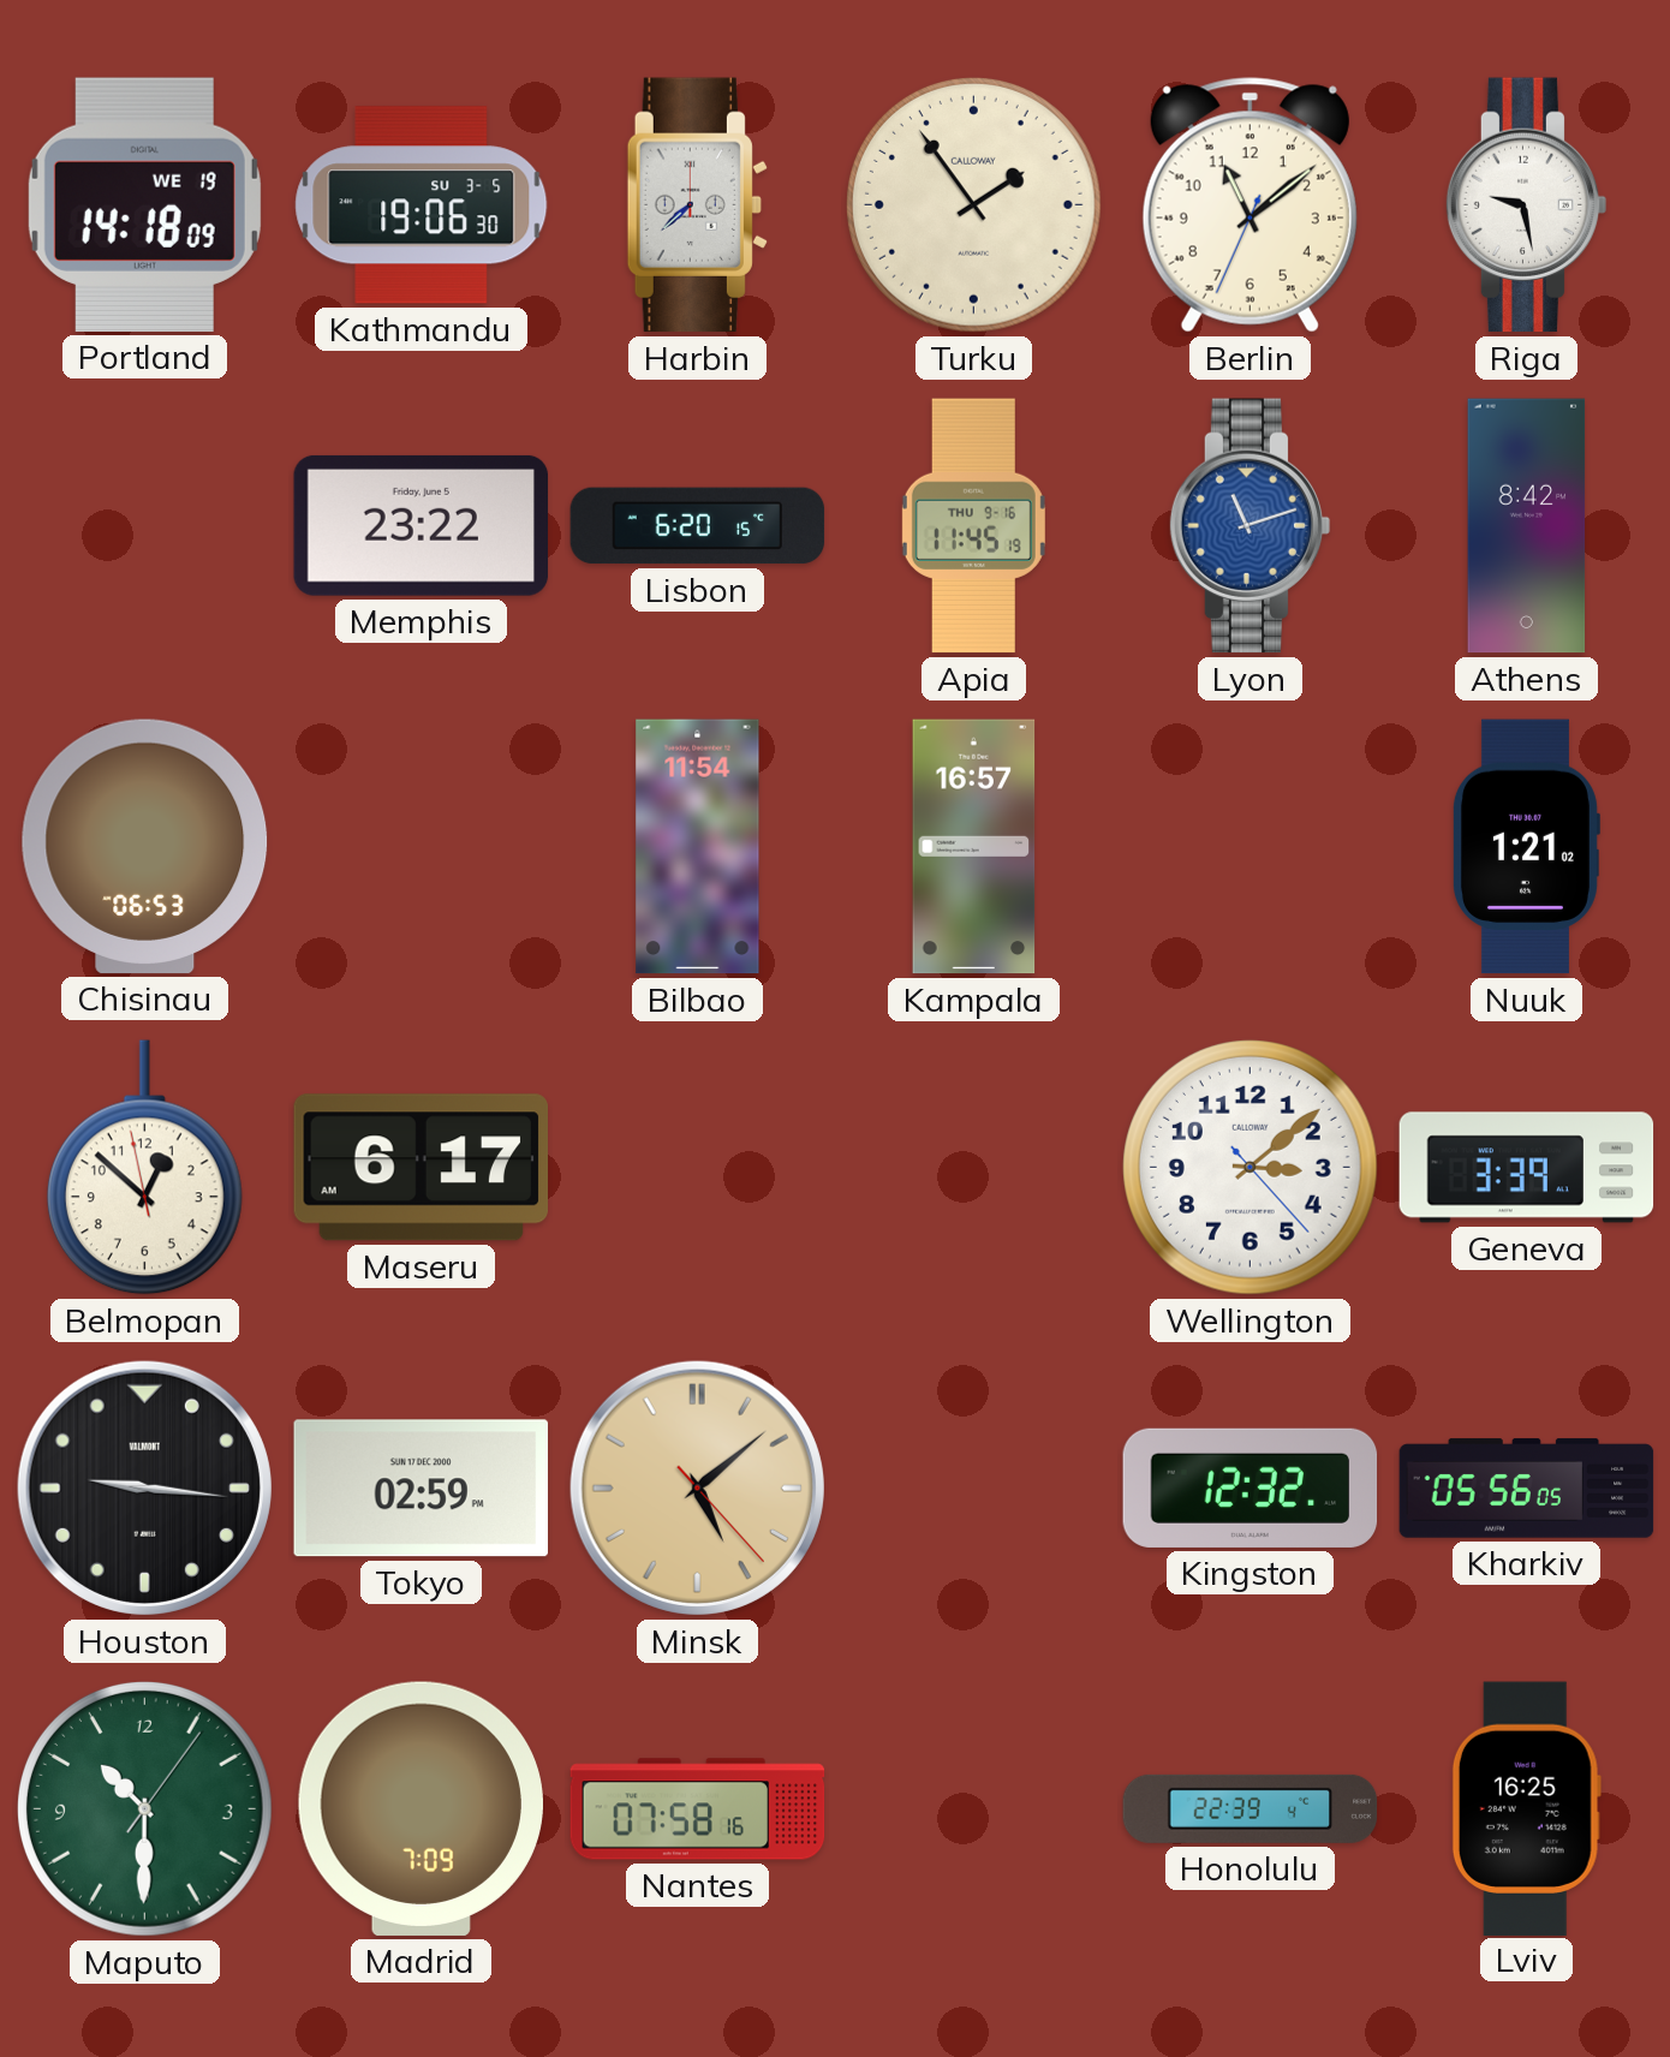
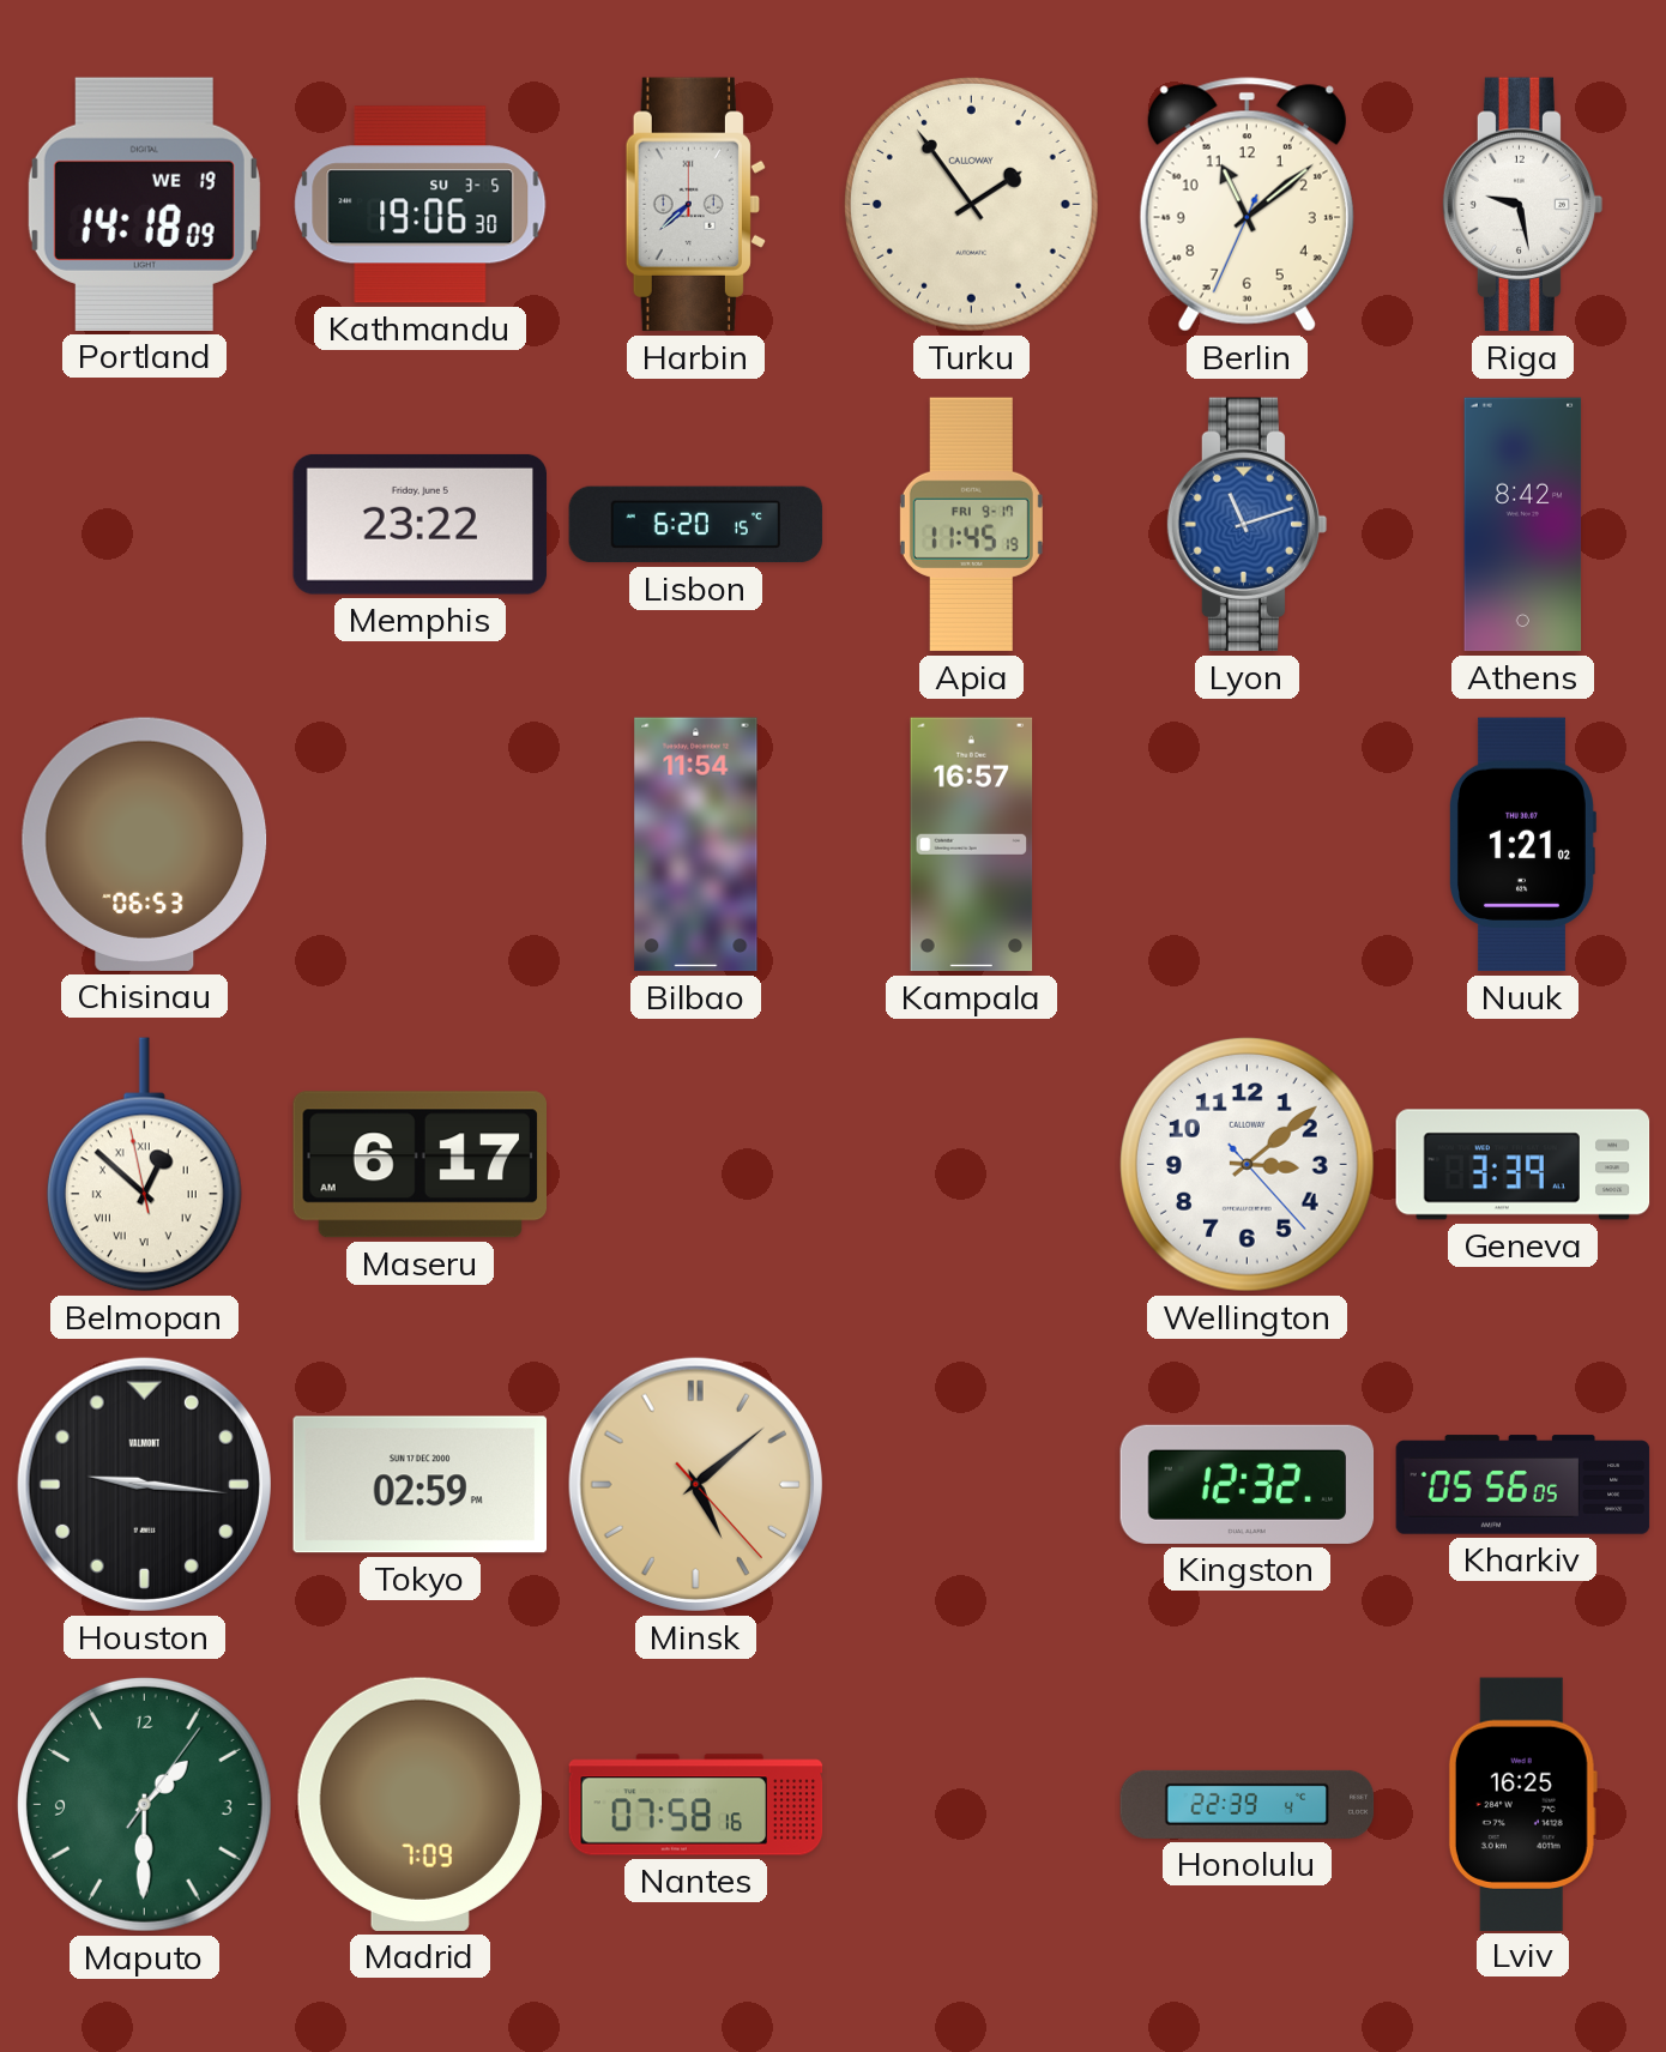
Apia date: THU 9-16 -> FRI 9-17 (971, 525)
Belmopan numerals: Arabic -> Roman (144, 1165)
Maputo: 10:30 -> 1:30 (144, 1804)
